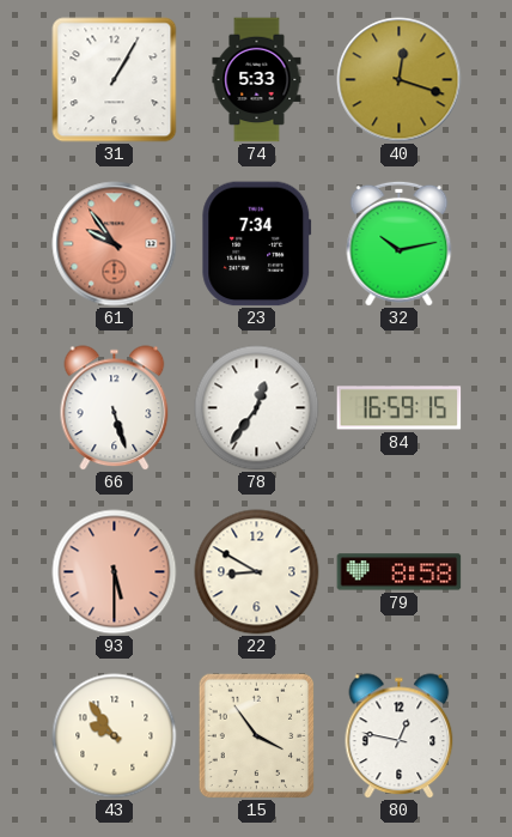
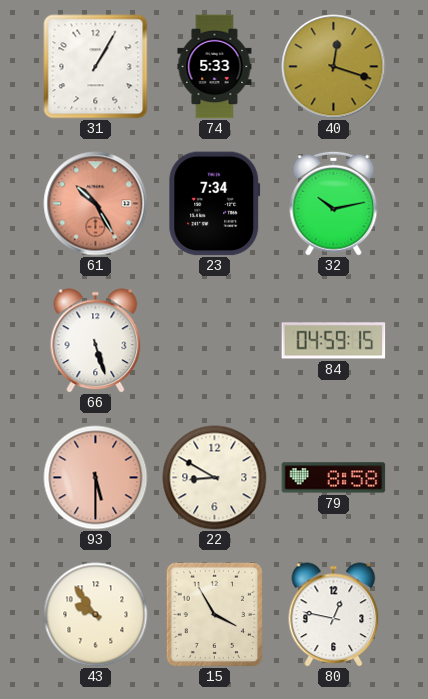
61: 9:54 -> 10:25 (96, 204)
78: 12:36 -> none (257, 408)
84: 16:59 -> 04:59 (334, 341)
15: 3:54 -> 3:55 (215, 614)
